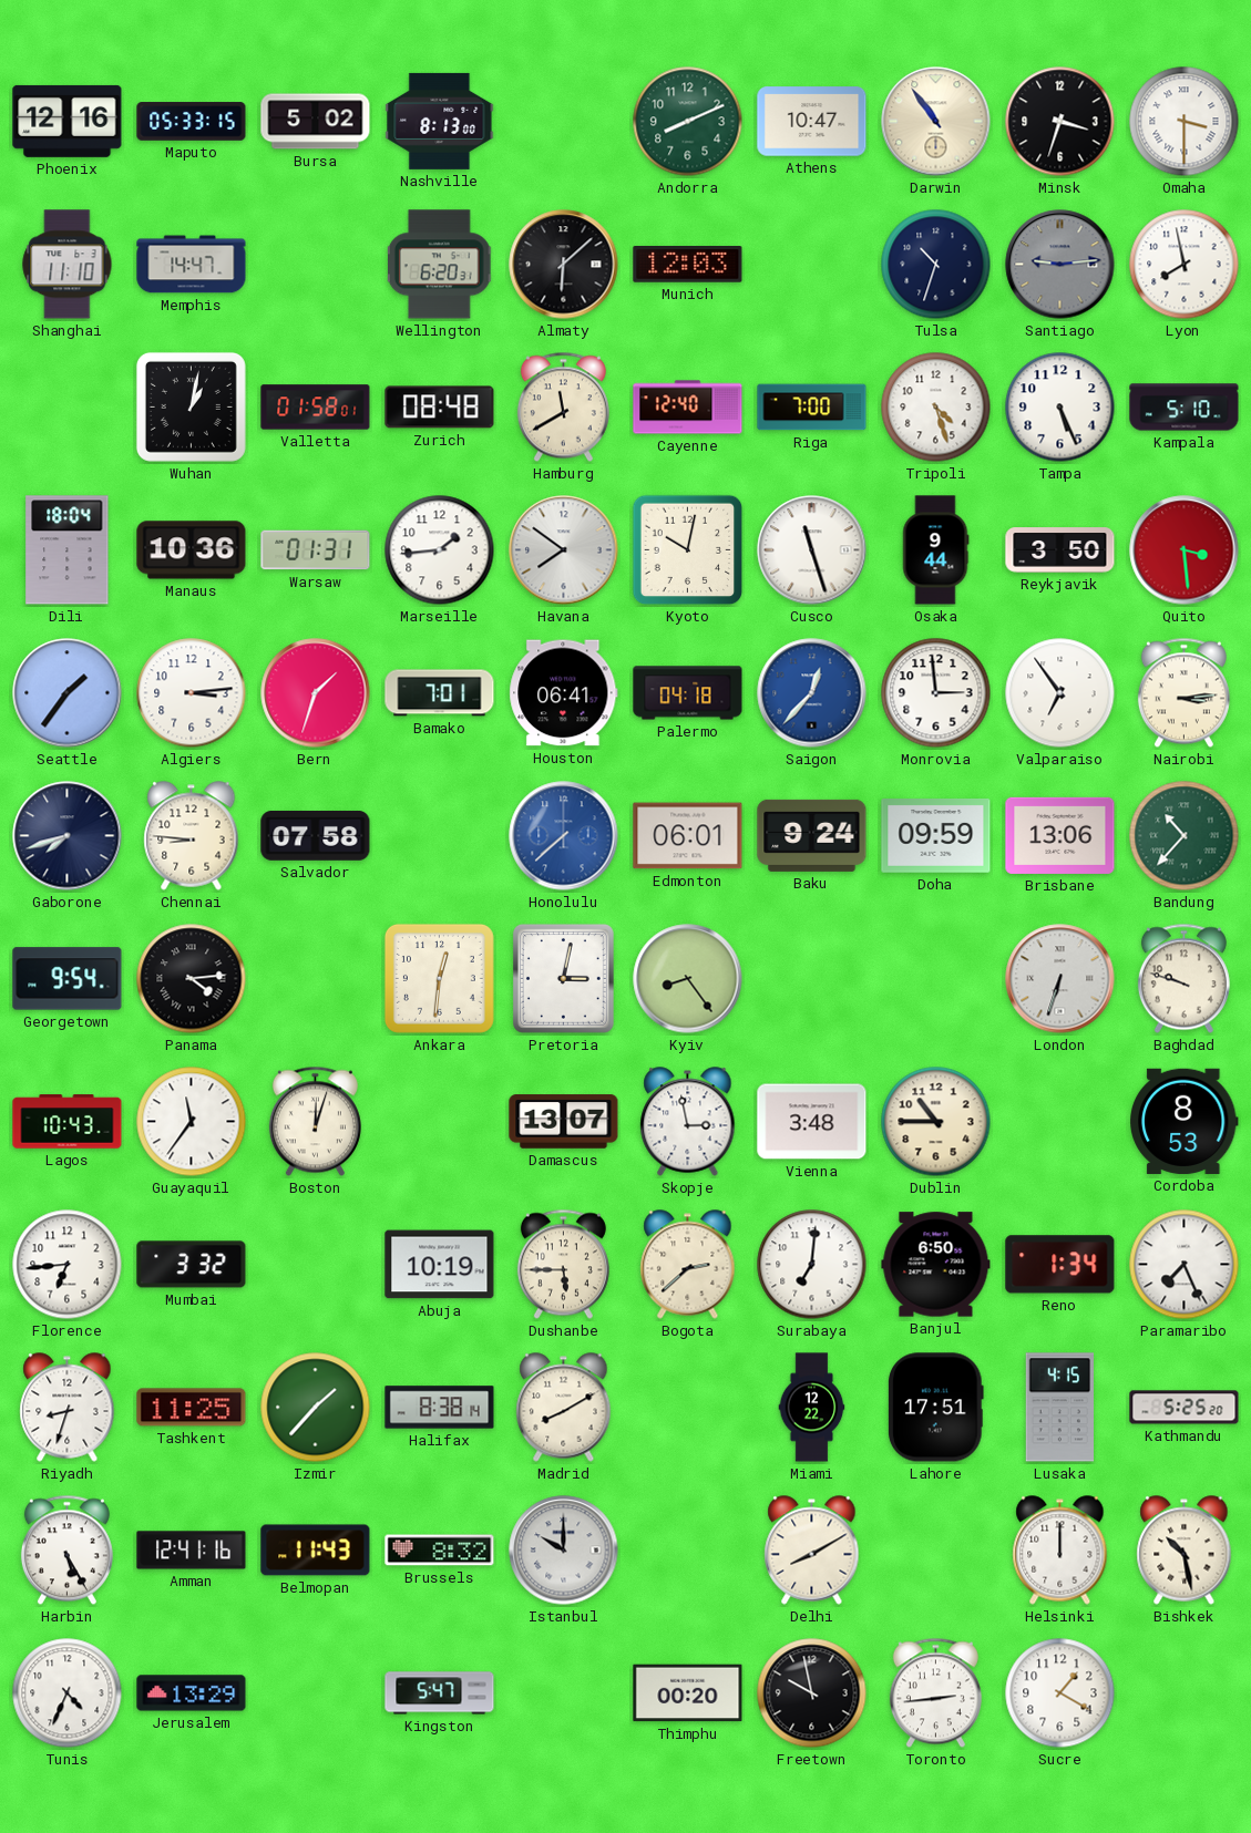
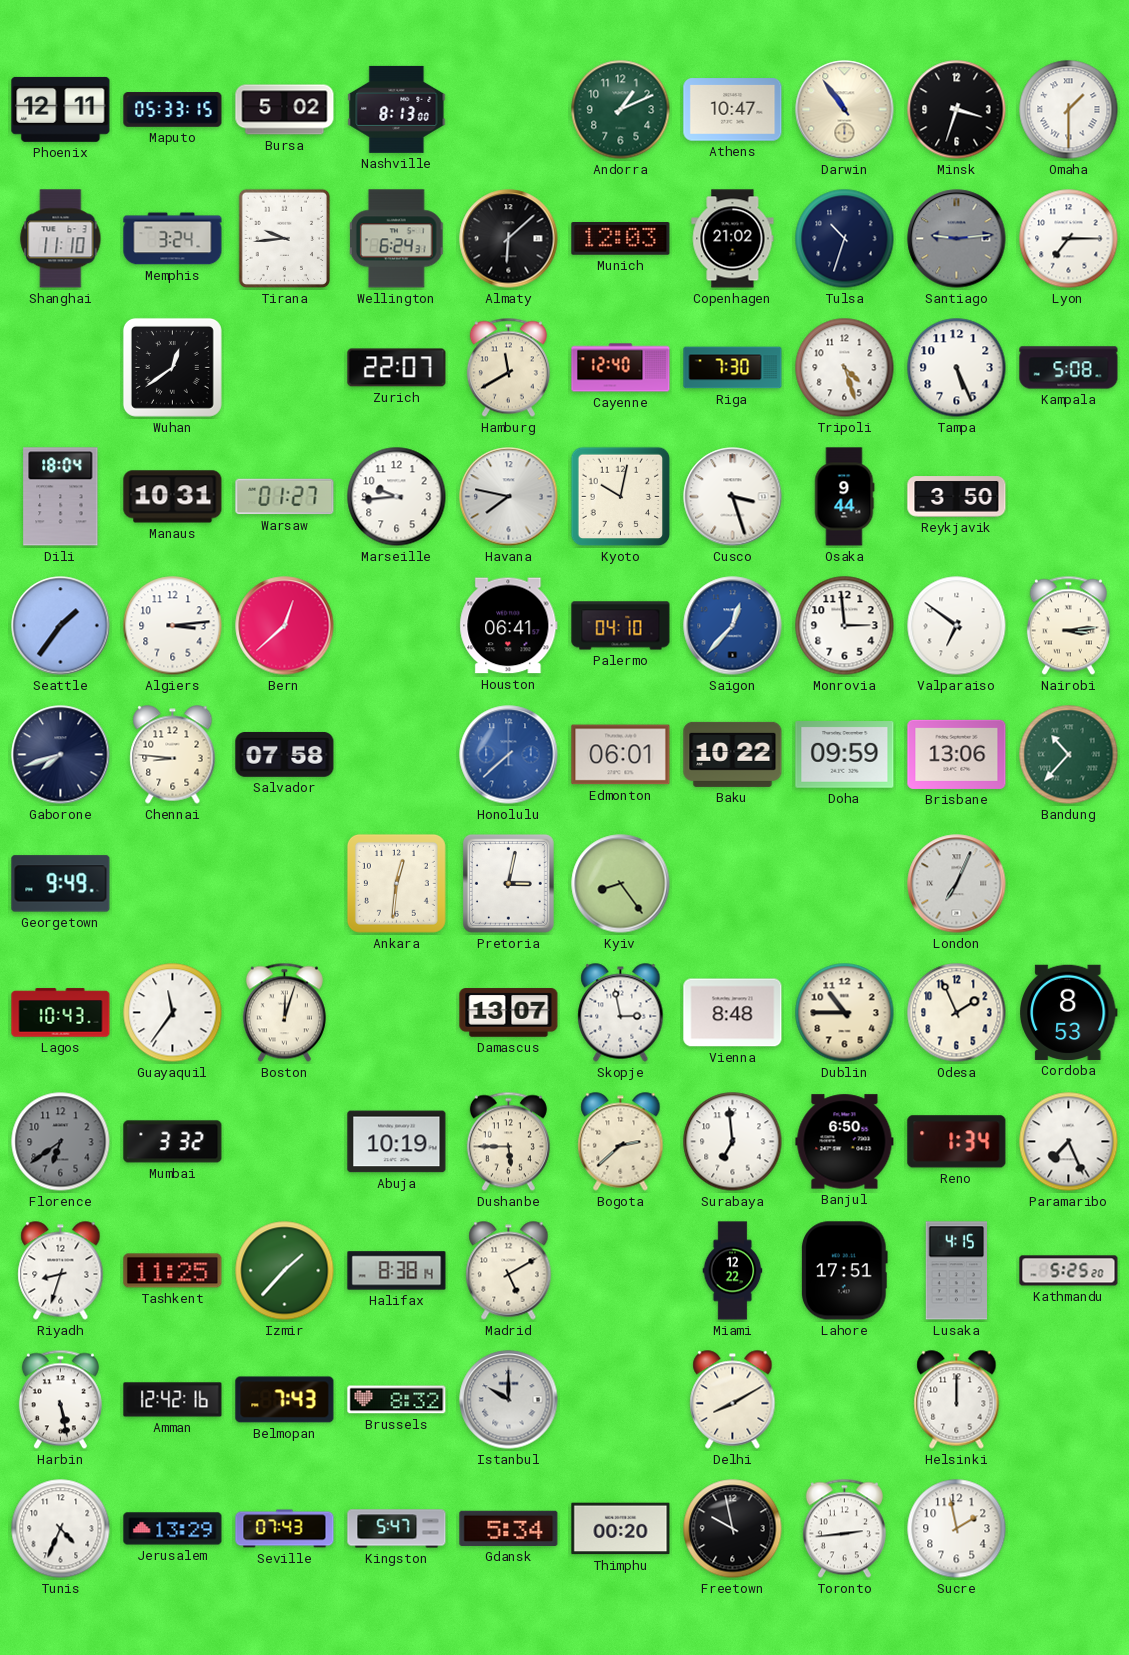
Phoenix: 12:16 -> 12:11 (61, 109)
Andorra: 8:11 -> 1:11 (621, 110)
Omaha: 3:30 -> 1:30 (1069, 110)
Memphis: 14:47 -> 3:24 (173, 239)
Tirana: none -> 9:44 (284, 239)
Wellington: 6:20 -> 6:24 (396, 239)
Copenhagen: none -> 21:02 (733, 239)
Lyon: 7:58 -> 7:15 (1069, 239)
Wuhan: 1:02 -> 12:39 (172, 367)
Valletta: 01:58 -> none (316, 408)
Zurich: 08:48 -> 22:07 (397, 368)
Riga: 7:00 -> 7:30 (733, 368)
Kampala: 5:10 -> 5:08 (1069, 368)
Manaus: 10:36 -> 10:31 (173, 497)
Warsaw: 01:31 -> 01:27 (285, 497)
Marseille: 1:44 -> 9:44 (397, 497)
Havana: 7:51 -> 7:47 (509, 497)
Cusco: 11:27 -> 3:27 (733, 497)
Quito: 3:29 -> none (1185, 550)
Bern: 1:33 -> 12:38 (285, 626)
Bamako: 7:01 -> none (440, 693)
Palermo: 04:18 -> 04:10 (621, 626)
Valparaiso: 6:54 -> 6:51 (957, 626)
Baku: 9:24 -> 10:22 (733, 754)
Georgetown: 9:54 -> 9:49 (61, 884)
Panama: 4:14 -> none (192, 979)
London: 6:33 -> 7:04 (957, 884)
Baghdad: 9:48 -> none (1183, 979)
Vienna: 3:48 -> 8:48 (733, 1013)
Odesa: none -> 1:56 (957, 1013)
Florence: 6:44 -> 6:39 (61, 1142)
Florence dial: white -> grey (61, 1142)
Surabaya: 7:01 -> 6:59 (733, 1142)
Madrid: 8:10 -> 5:10 (509, 1271)
Harbin: 5:25 -> 5:28 (60, 1400)
Amman: 12:41 -> 12:42 (173, 1400)
Belmopan: 11:43 -> 7:43 (285, 1400)
Bishkek: 10:28 -> none (1185, 1551)
Seville: none -> 07:43 (285, 1529)
Gdansk: none -> 5:34 (509, 1528)
Sucre: 1:20 -> 1:58 (957, 1529)
